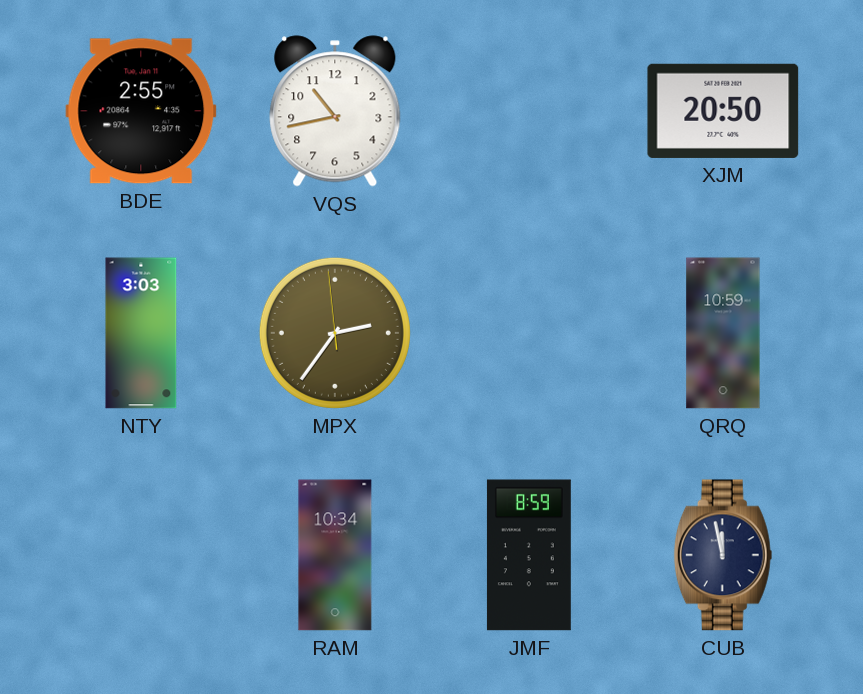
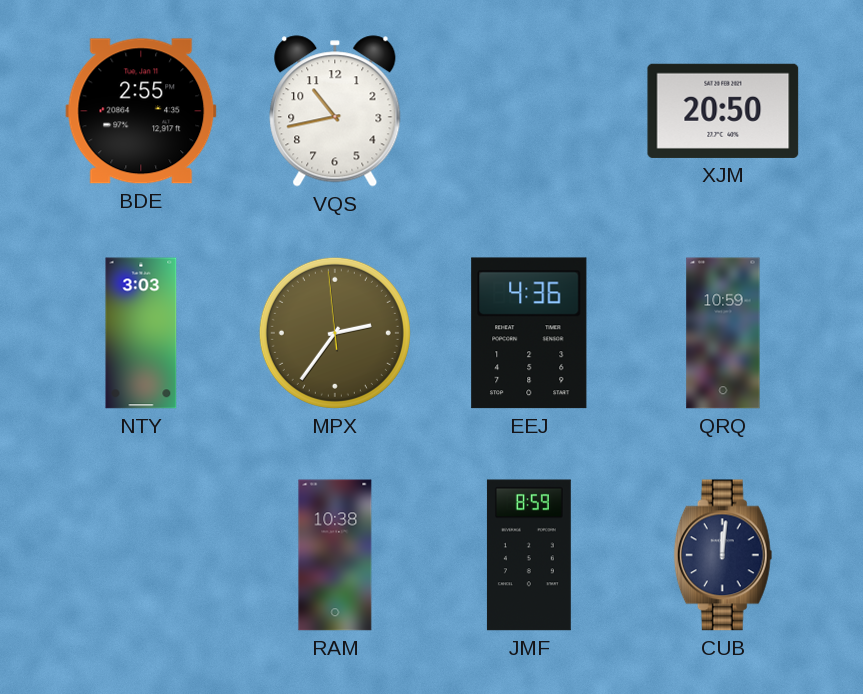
EEJ: none -> 4:36 (529, 333)
RAM: 10:34 -> 10:38 (335, 555)
CUB: 11:58 -> 12:01 (723, 555)
